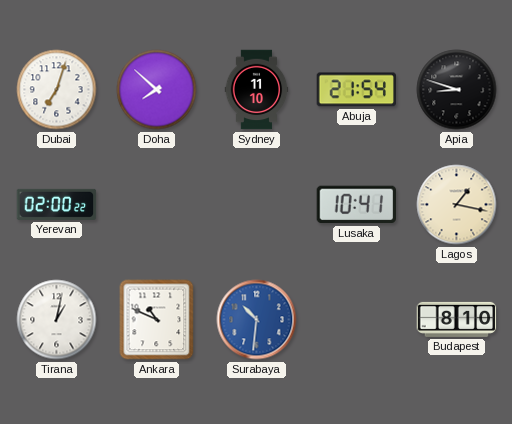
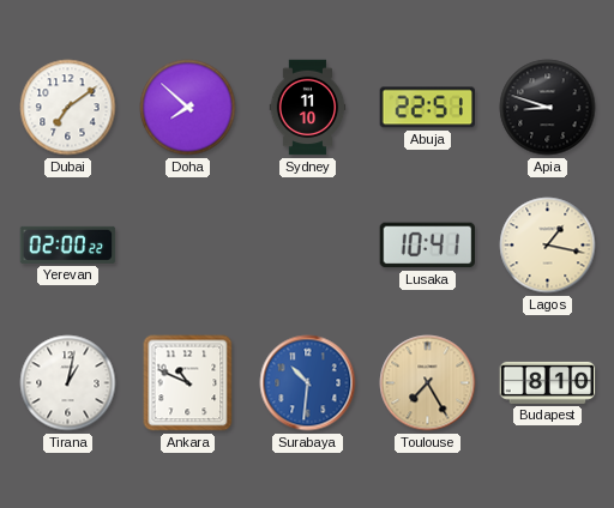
Dubai: 7:03 -> 7:09 (68, 108)
Abuja: 21:54 -> 22:51 (427, 108)
Toulouse: none -> 7:25 (428, 383)
